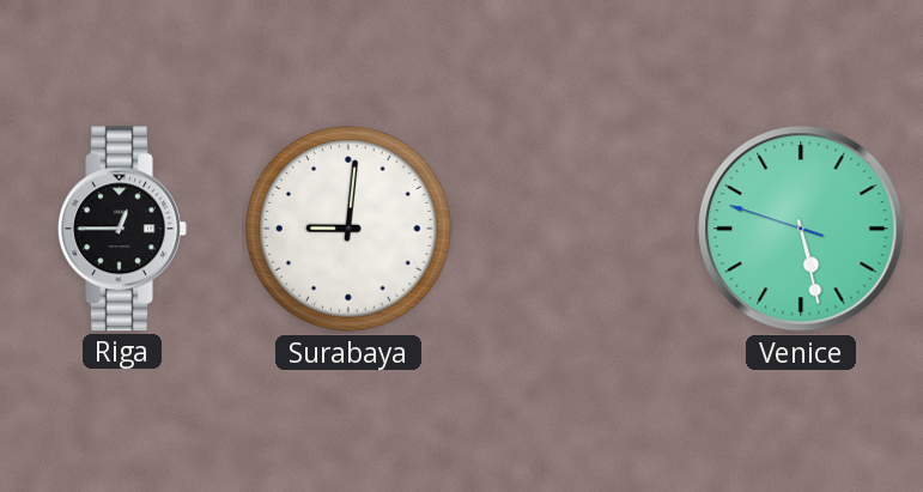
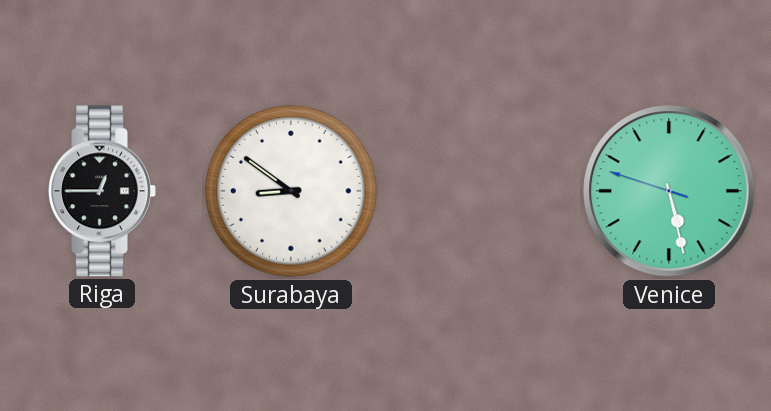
Surabaya: 9:01 -> 8:51 (291, 191)
